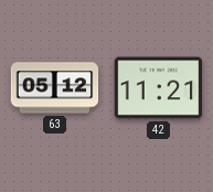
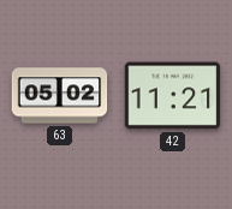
63: 05:12 -> 05:02 (60, 96)
